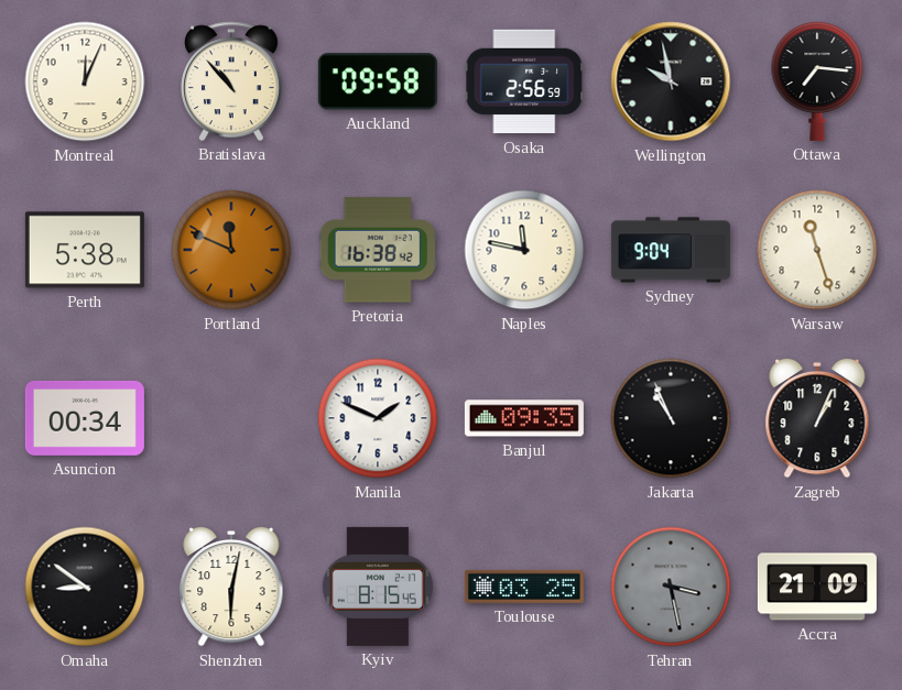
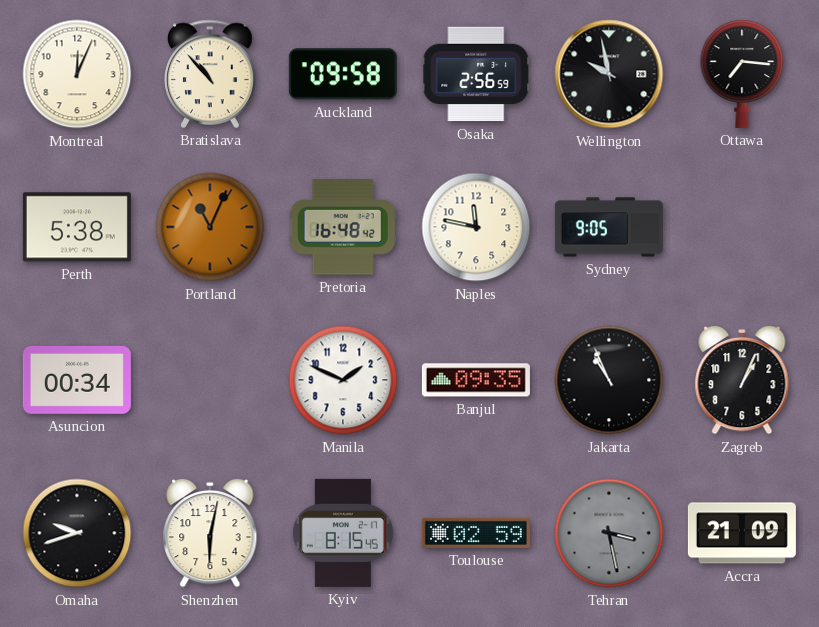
Portland: 11:49 -> 11:04 (210, 227)
Pretoria: 16:38 -> 16:48 (343, 227)
Sydney: 9:04 -> 9:05 (609, 227)
Warsaw: 11:27 -> none (817, 250)
Omaha: 8:51 -> 9:42 (77, 533)
Toulouse: 03:25 -> 02:59 (476, 533)
